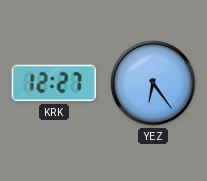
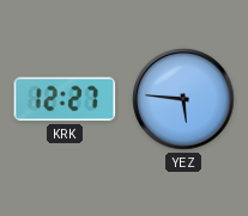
YEZ: 6:24 -> 5:46 (183, 99)
